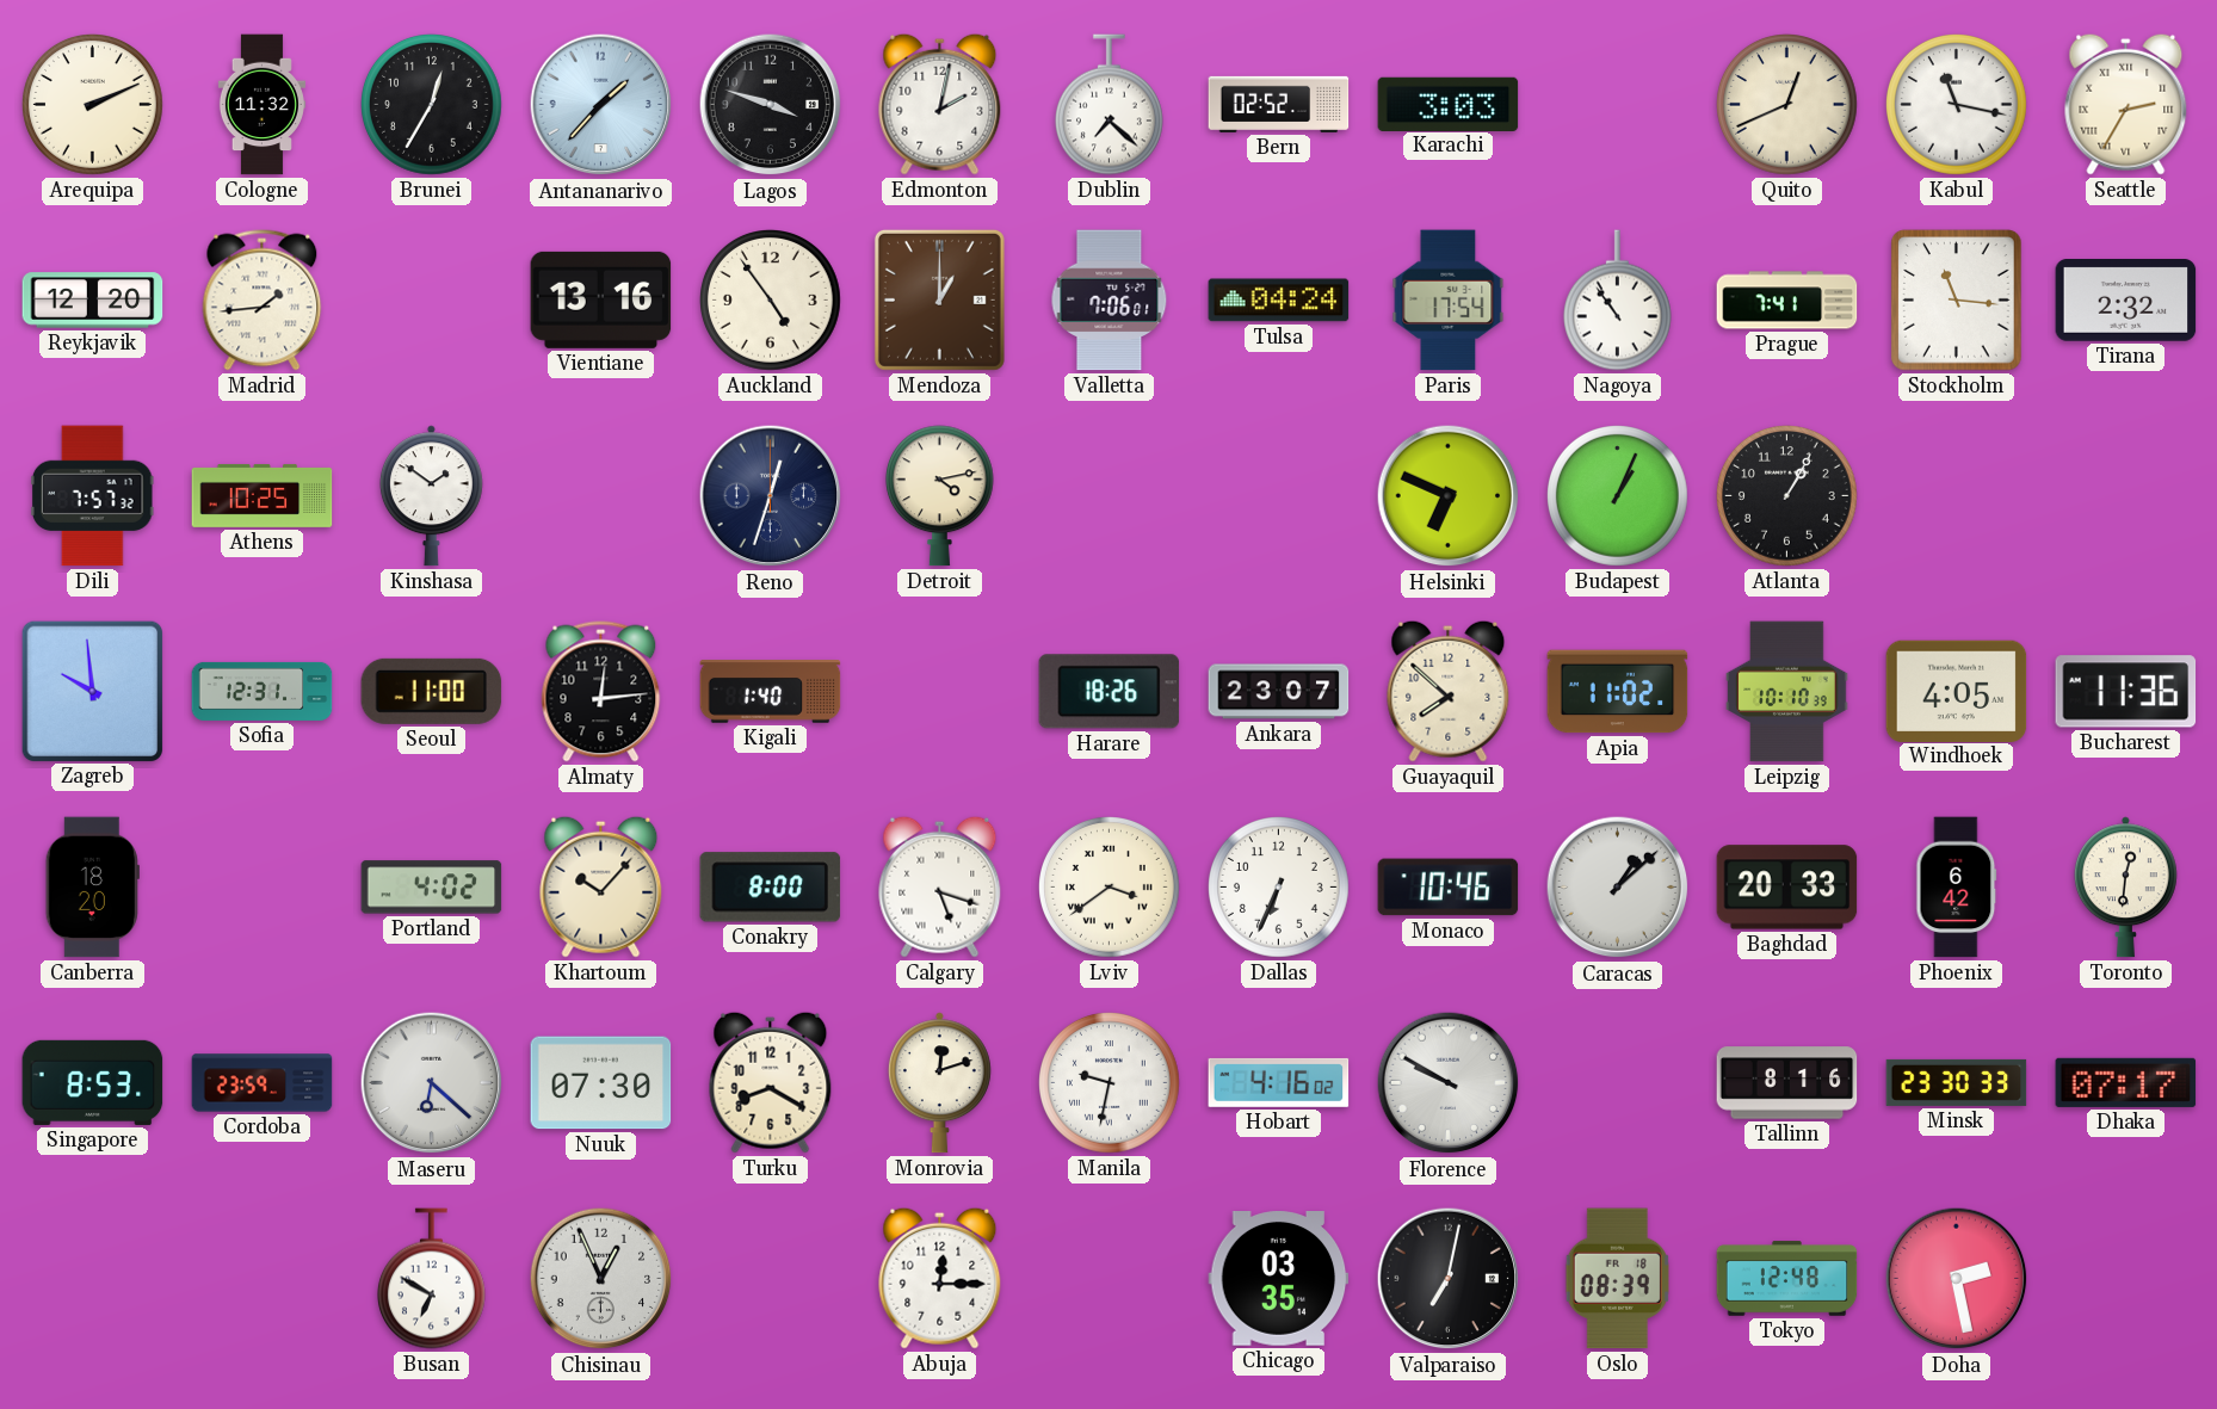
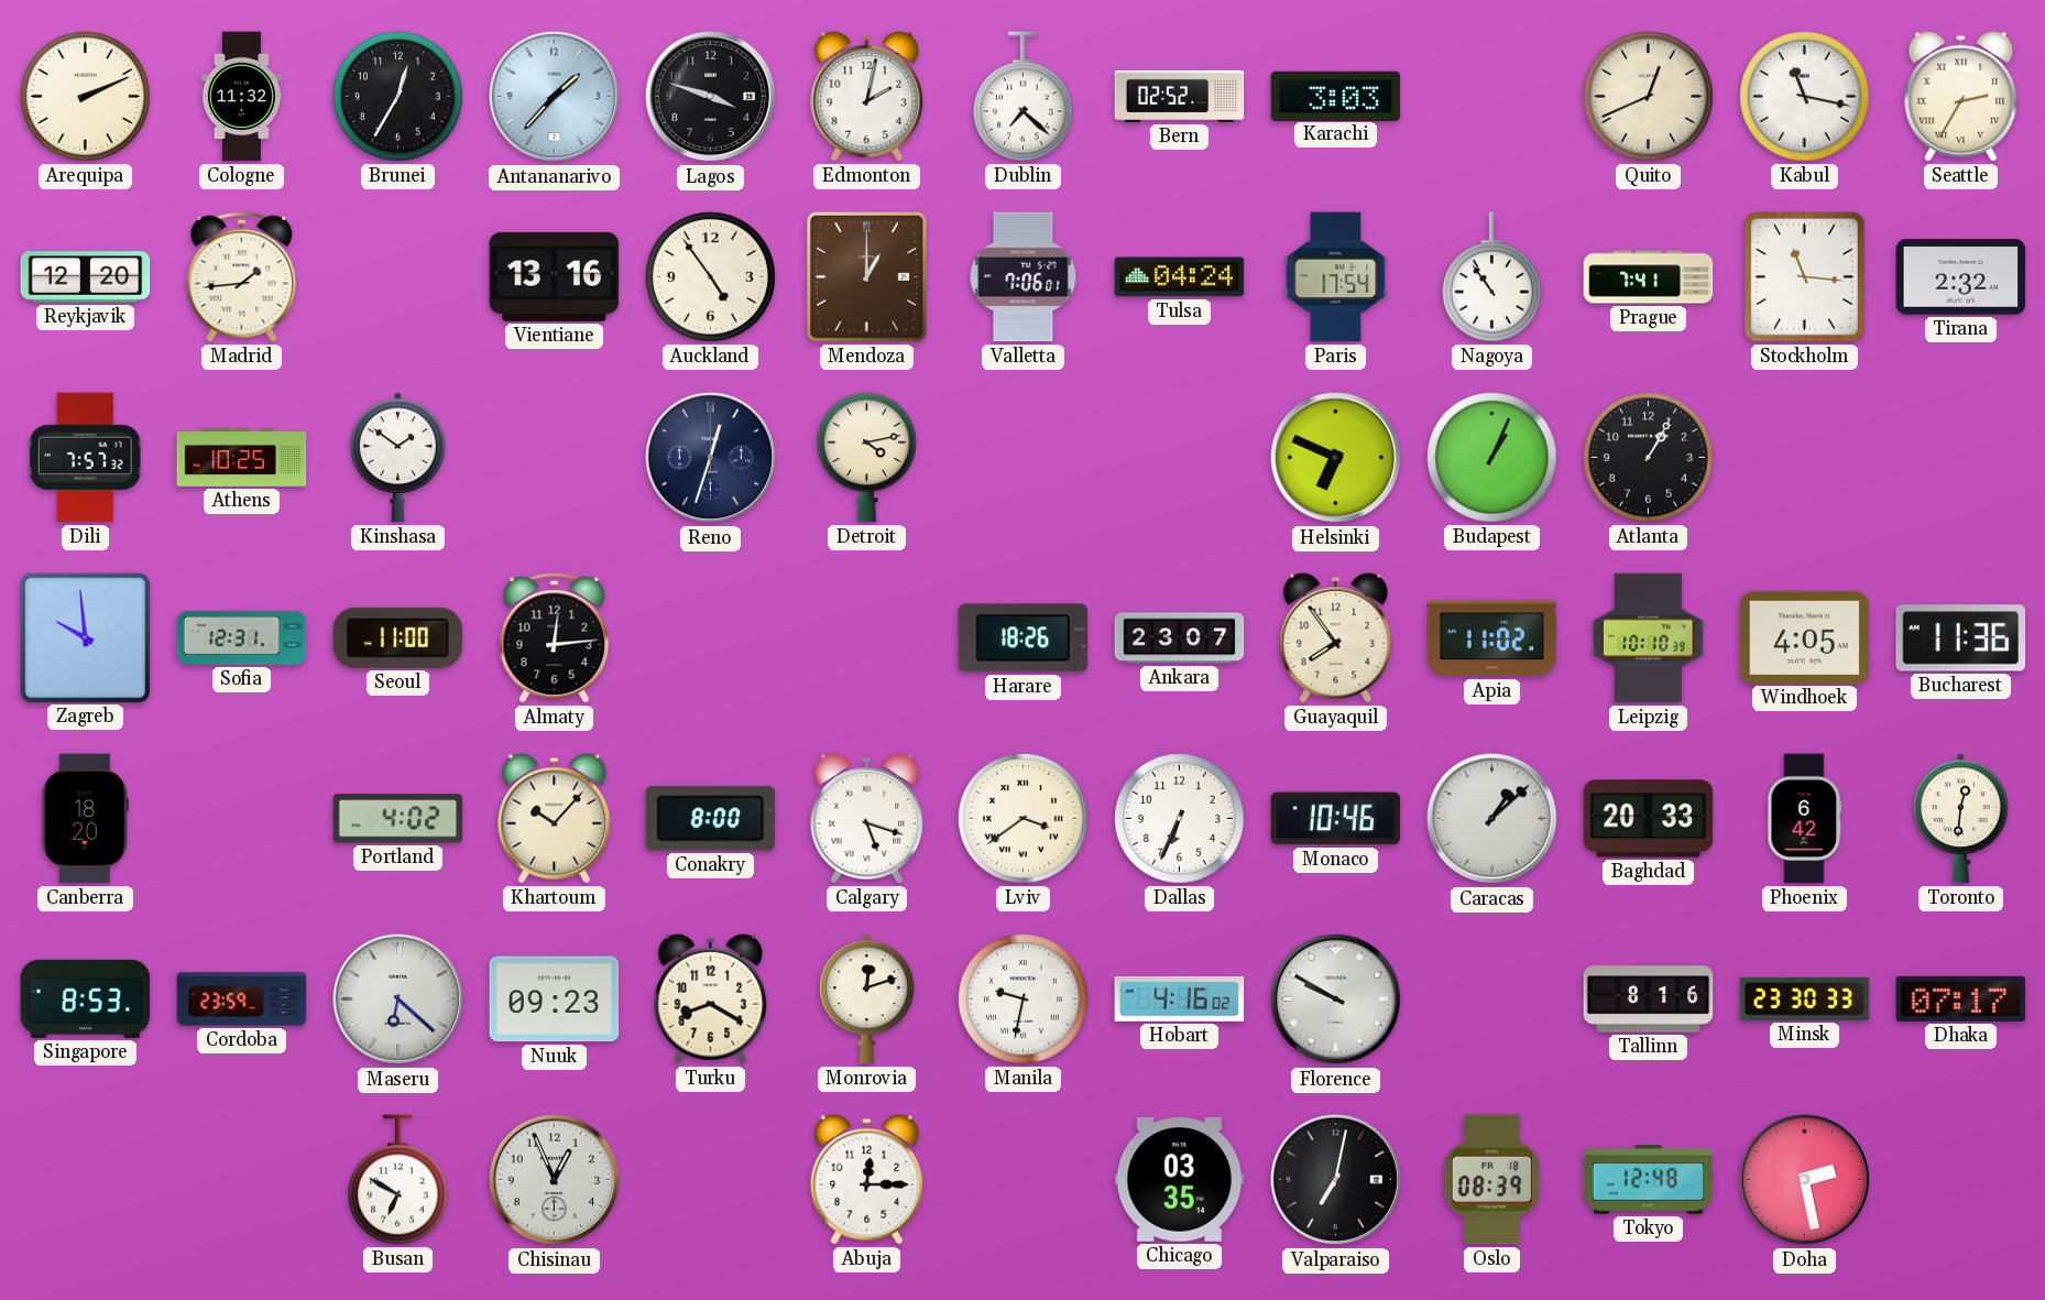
Kigali: 1:40 -> none (771, 692)
Guayaquil: 7:52 -> 7:54 (1336, 637)
Nuuk: 07:30 -> 09:23 (555, 999)
